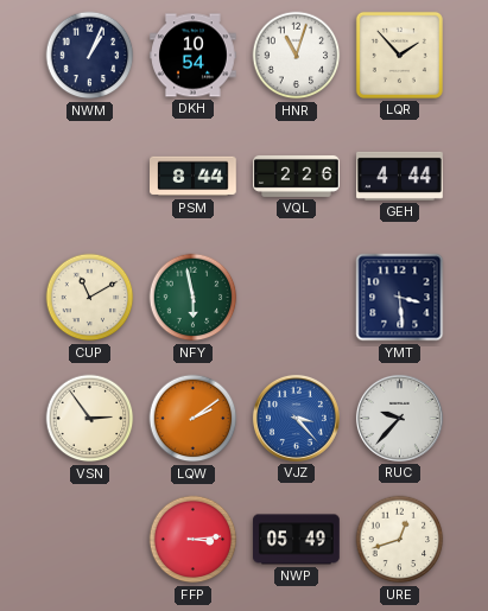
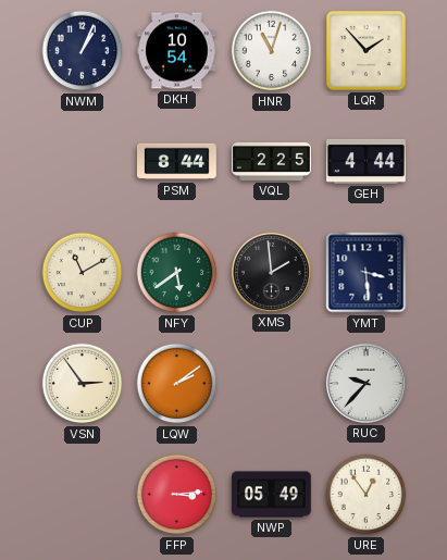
VQL: 2:26 -> 2:25 (272, 161)
NFY: 5:58 -> 5:39 (177, 273)
XMS: none -> 1:59 (271, 272)
VJZ: 3:23 -> none (296, 418)
URE: 12:42 -> 12:54 (367, 495)
